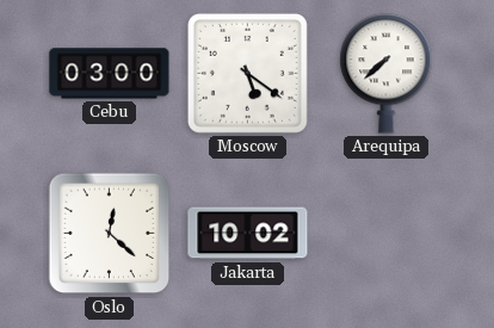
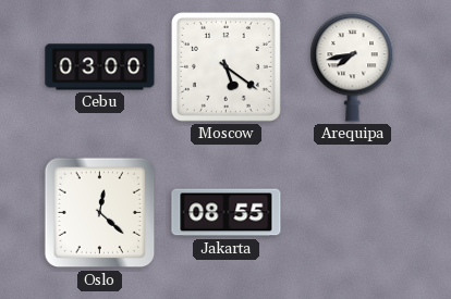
Arequipa: 7:38 -> 7:43 (353, 67)
Jakarta: 10:02 -> 08:55 (227, 213)
